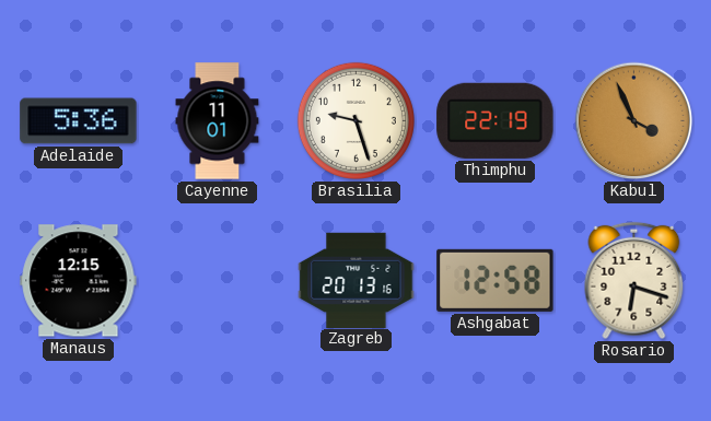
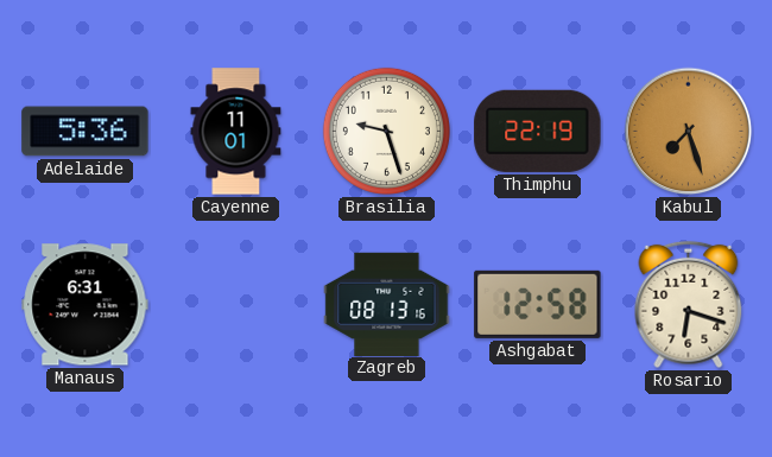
Kabul: 3:56 -> 7:27 (689, 132)
Manaus: 12:15 -> 6:31 (86, 305)
Zagreb: 20:13 -> 08:13 (387, 304)
